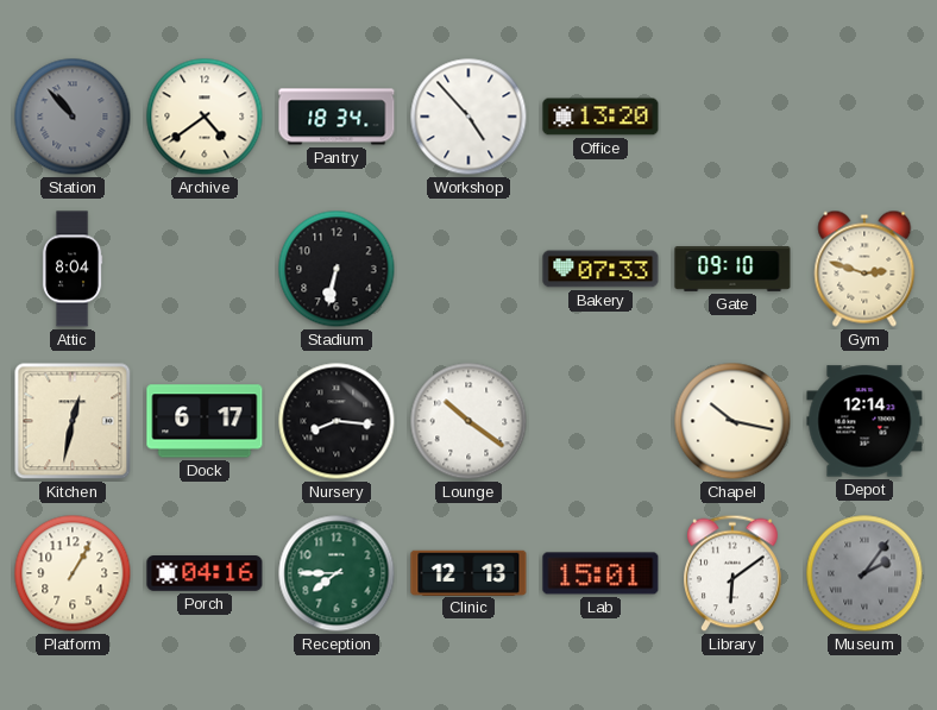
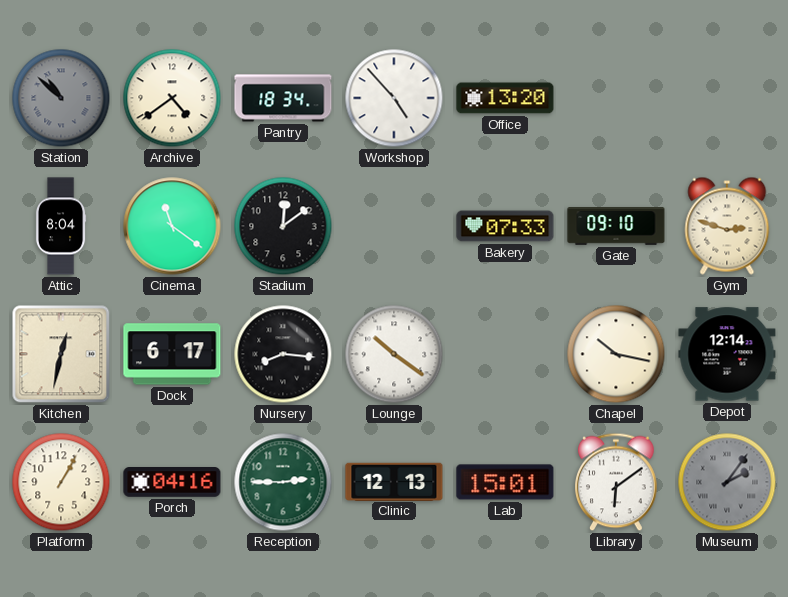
Station: 10:53 -> 10:52 (61, 98)
Cinema: none -> 11:21 (172, 226)
Stadium: 6:32 -> 12:09 (283, 226)
Reception: 7:45 -> 2:45 (283, 482)
